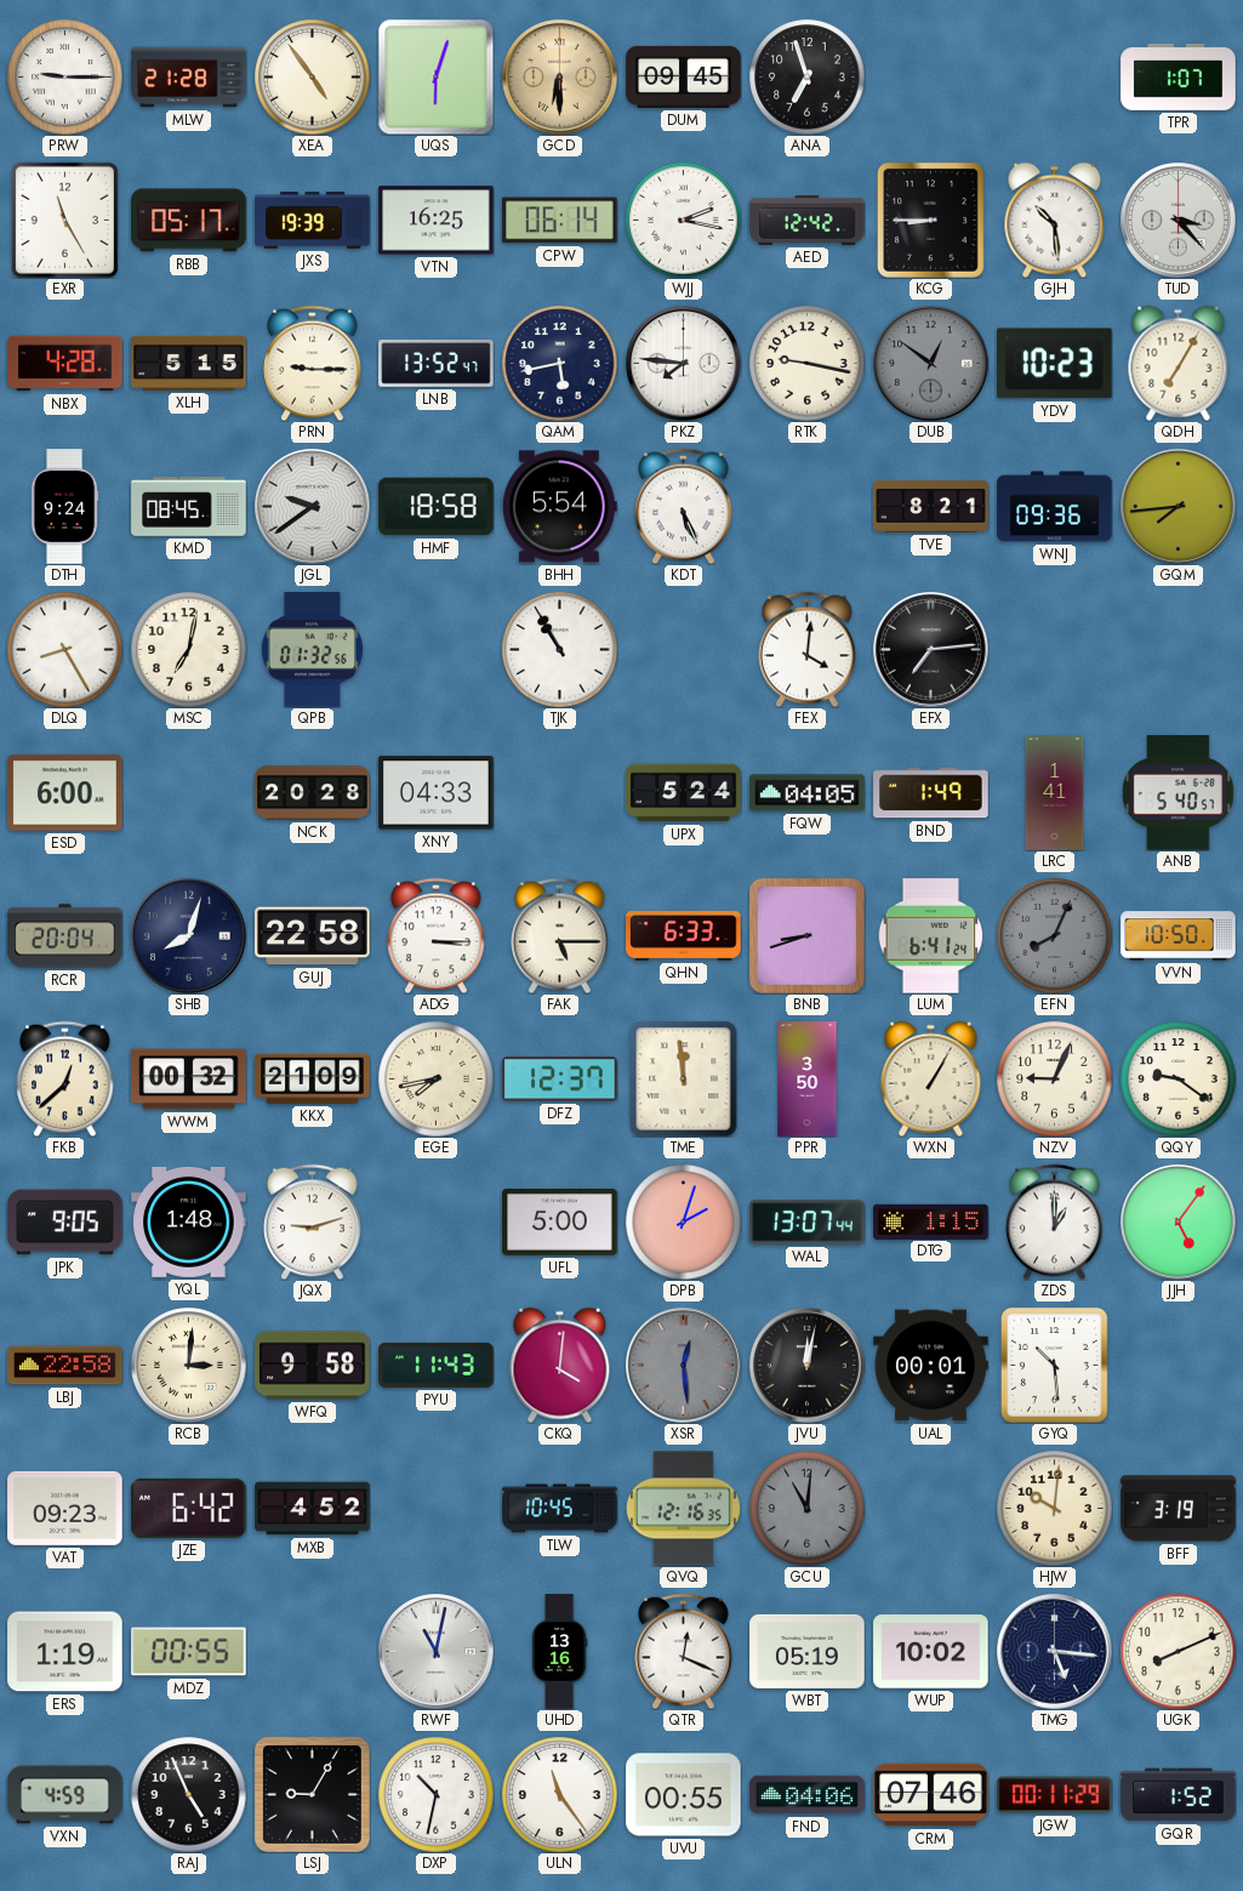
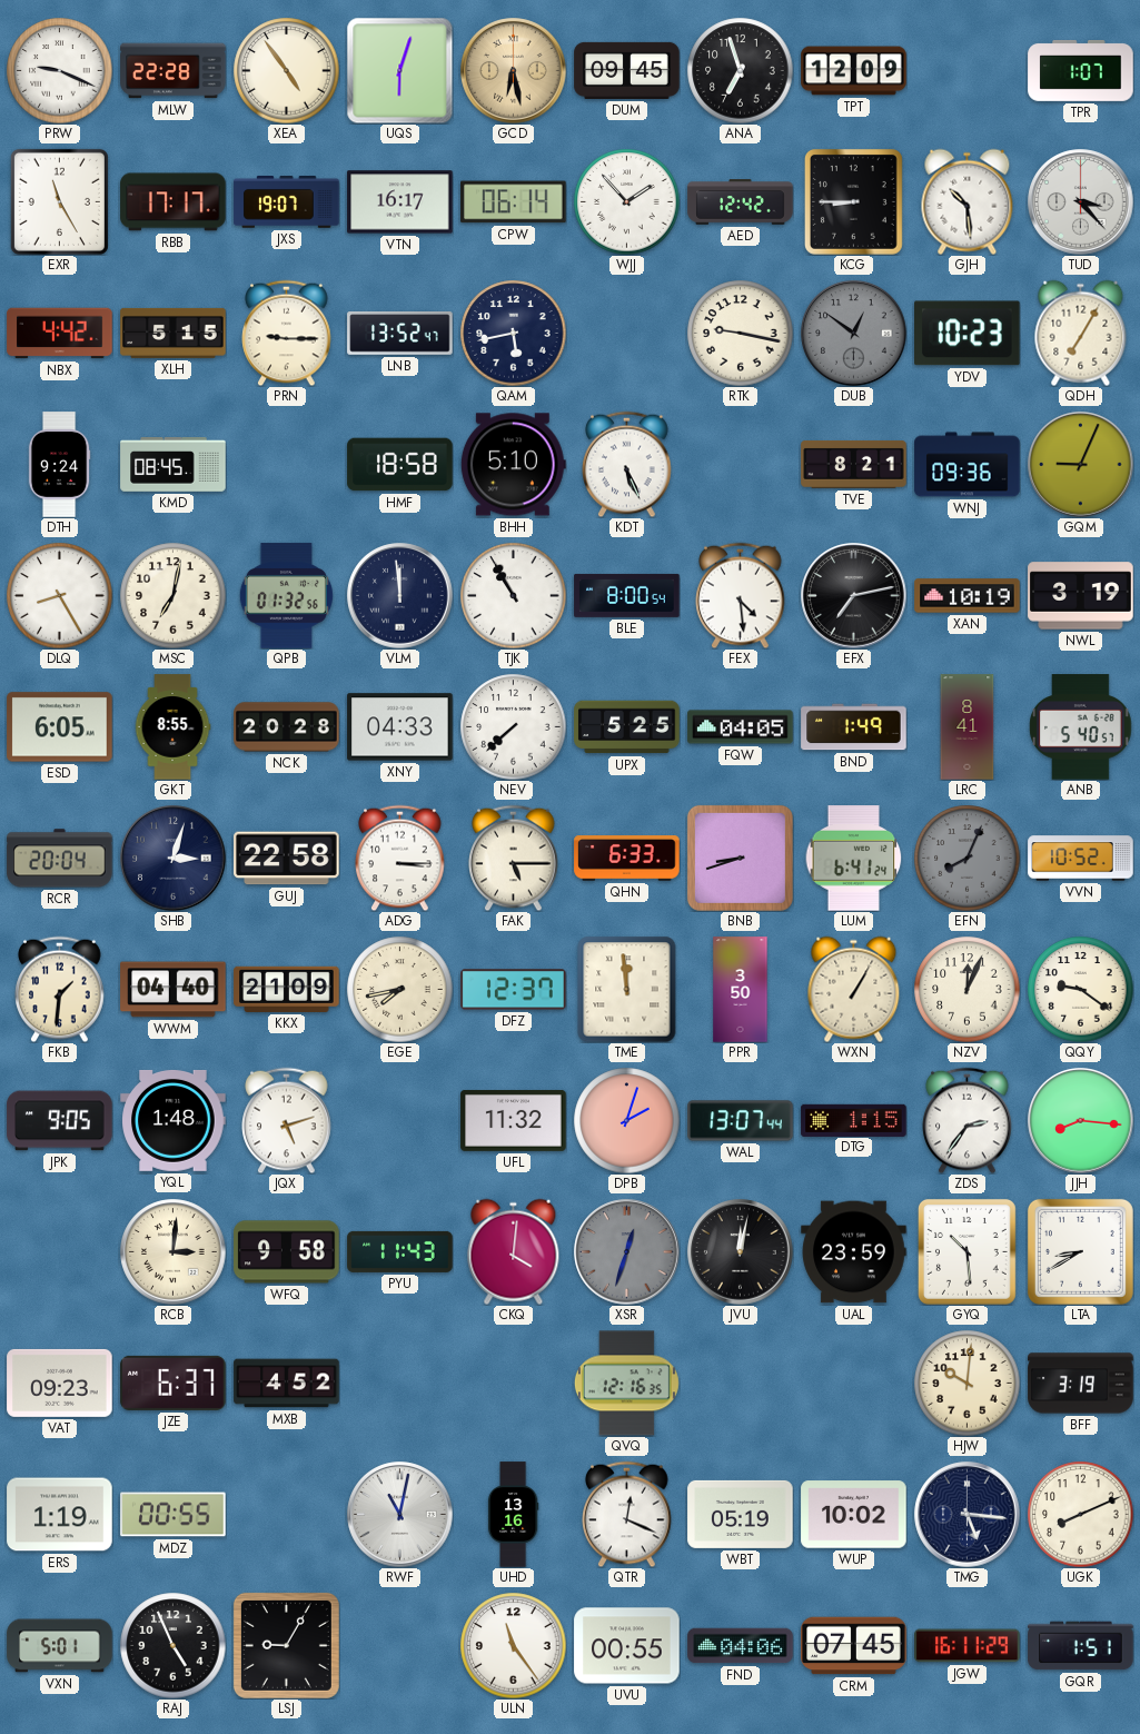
PRW: 9:15 -> 9:19 (59, 70)
MLW: 21:28 -> 22:28 (174, 71)
GCD: 6:30 -> 6:28 (514, 71)
TPT: none -> 12:09 (854, 71)
RBB: 05:17 -> 17:17 (174, 202)
JXS: 19:39 -> 19:07 (287, 202)
VTN: 16:25 -> 16:17 (400, 202)
WJJ: 2:17 -> 1:53 (626, 201)
NBX: 4:28 -> 4:42 (60, 334)
PKZ: 7:46 -> none (684, 364)
JGL: 9:39 -> none (313, 507)
BHH: 5:54 -> 5:10 (513, 465)
GQM: 7:44 -> 9:04 (1081, 465)
VLM: none -> 11:59 (400, 596)
BLE: none -> 8:00 (627, 595)
FEX: 4:01 -> 4:29 (741, 595)
EFX: 7:14 -> 7:13 (854, 596)
XAN: none -> 10:19 (968, 596)
NWL: none -> 3:19 (1081, 596)
ESD: 6:00 -> 6:05 (60, 727)
GKT: none -> 8:55 (172, 727)
NEV: none -> 7:38 (513, 726)
UPX: 5:24 -> 5:25 (627, 727)
LRC: 1:41 -> 8:41 (968, 727)
SHB: 8:03 -> 3:03 (174, 859)
VVN: 10:50 -> 10:52 (1081, 859)
FKB: 12:38 -> 1:31 (60, 989)
WWM: 00:32 -> 04:40 (174, 990)
NZV: 9:04 -> 12:04 (966, 989)
JQX: 9:12 -> 5:12 (287, 1120)
UFL: 5:00 -> 11:32 (514, 1120)
ZDS: 1:00 -> 2:36 (968, 1120)
JJH: 5:06 -> 8:16 (1081, 1121)
LBJ: 22:58 -> none (65, 1366)
XSR: 12:29 -> 12:33 (627, 1252)
UAL: 00:01 -> 23:59 (854, 1252)
LTA: none -> 8:40 (1080, 1251)
JZE: 6:42 -> 6:37 (174, 1383)
TLW: 10:45 -> none (560, 1509)
GCU: 11:01 -> none (806, 1508)
VXN: 4:59 -> 5:01 (60, 1646)
DXP: 10:32 -> none (435, 1794)
CRM: 07:46 -> 07:45 (854, 1646)
JGW: 00:11 -> 16:11 (968, 1646)
GQR: 1:52 -> 1:51 (1081, 1646)
